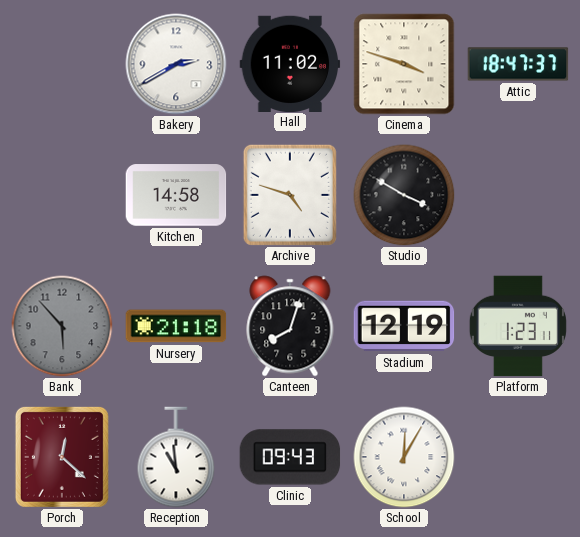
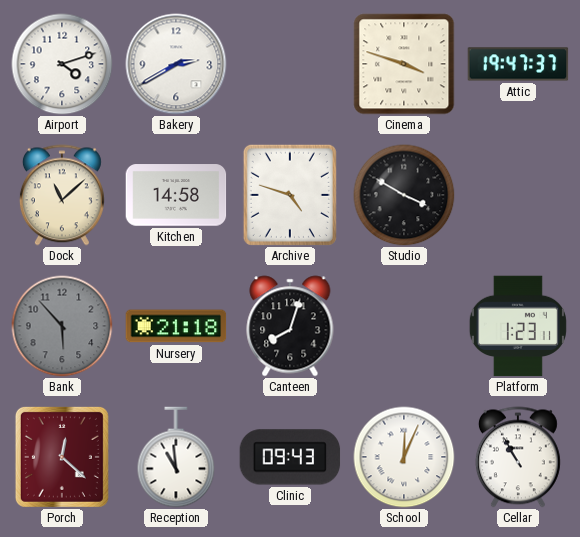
Airport: none -> 4:12 (62, 64)
Hall: 11:02 -> none (290, 63)
Attic: 18:47 -> 19:47 (518, 64)
Dock: none -> 11:08 (62, 195)
Stadium: 12:19 -> none (404, 326)
School: 12:05 -> 12:04 (404, 457)
Cellar: none -> 10:55 (518, 457)
